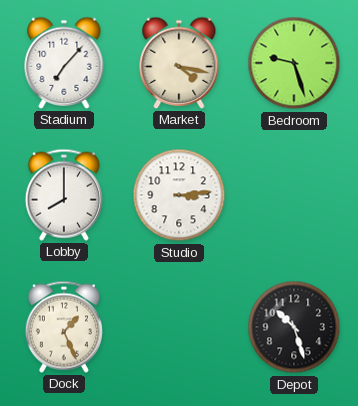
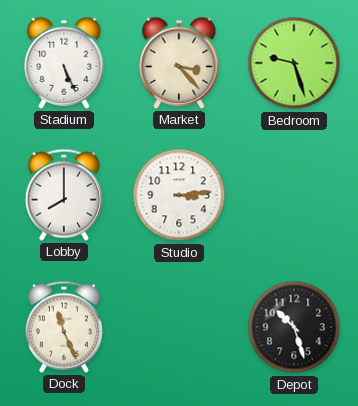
Stadium: 7:07 -> 5:26 (64, 63)
Market: 4:17 -> 3:23 (179, 63)
Dock: 1:26 -> 11:26 (64, 327)
